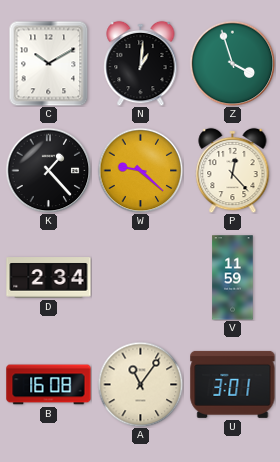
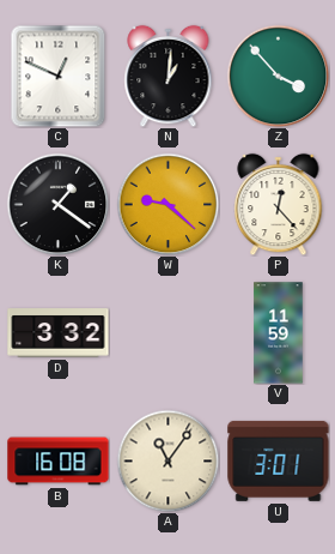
C: 10:10 -> 12:49 (59, 76)
Z: 3:57 -> 3:53 (278, 76)
K: 1:23 -> 1:21 (57, 204)
D: 2:34 -> 3:32 (59, 333)
